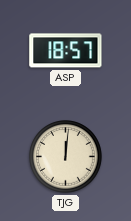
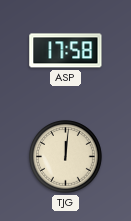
ASP: 18:57 -> 17:58 (66, 51)
